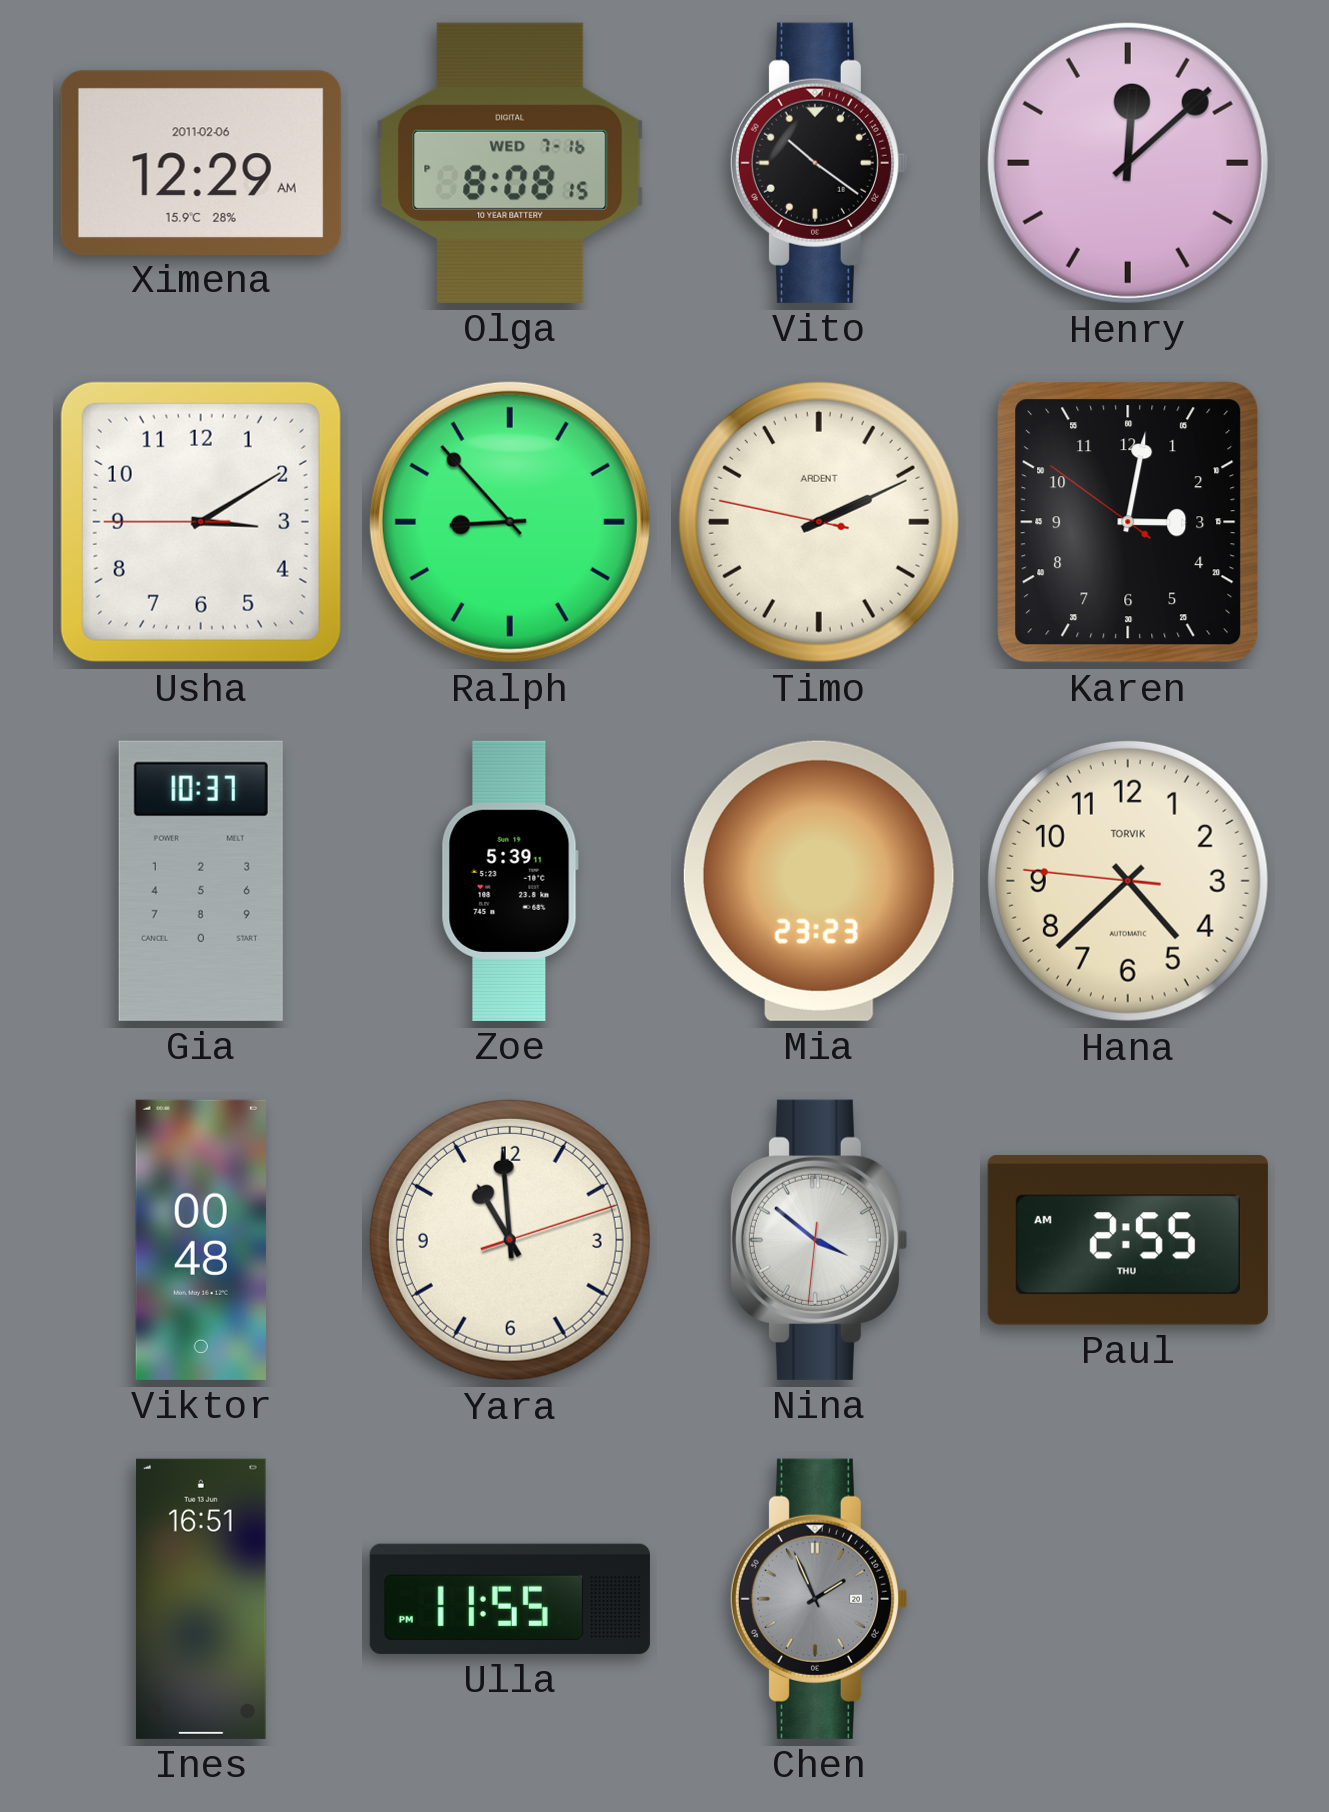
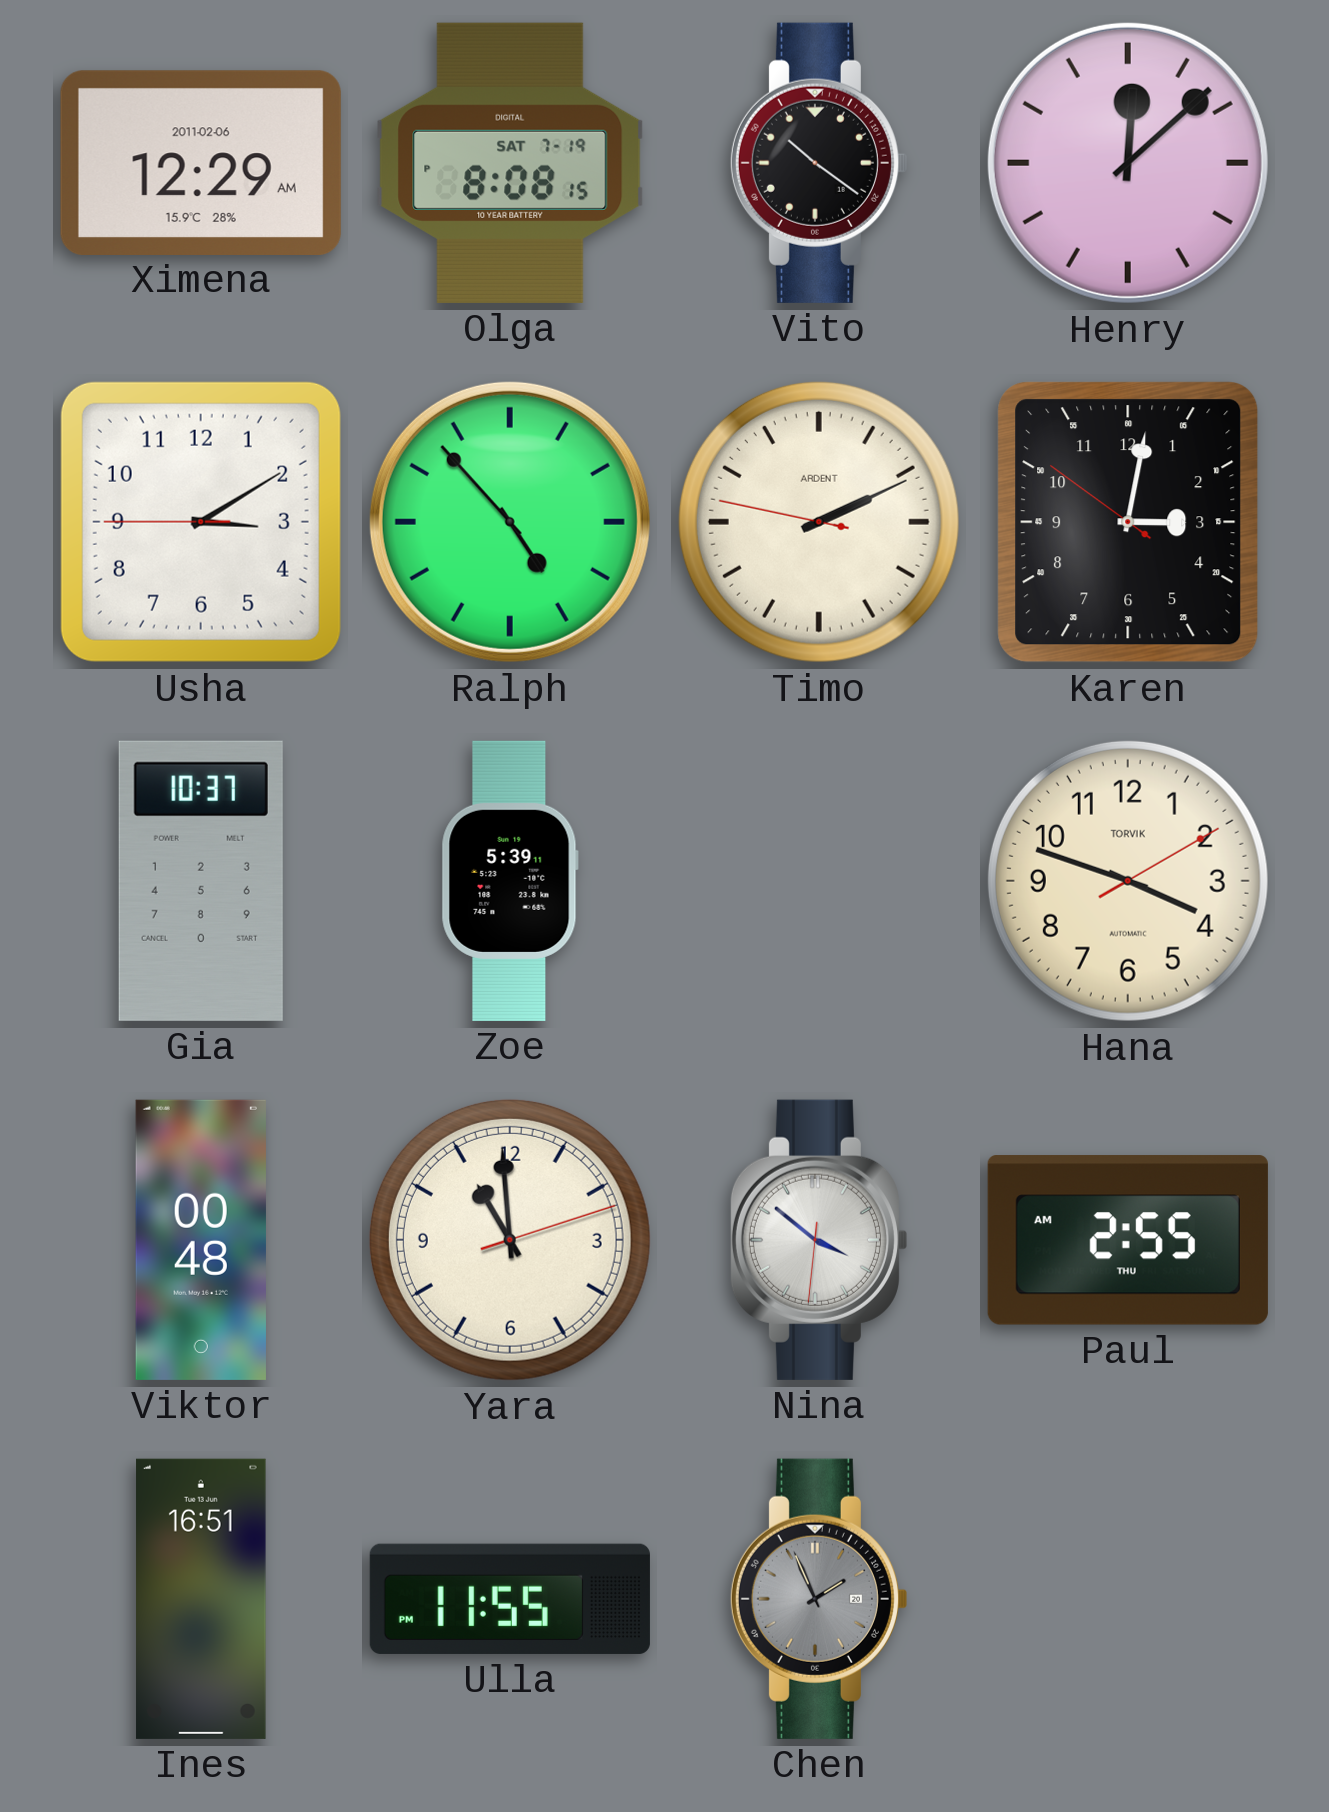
Olga date: WED 7-16 -> SAT 7-19 (510, 163)
Ralph: 8:53 -> 4:53 (510, 522)
Mia: 23:23 -> none (819, 881)
Hana: 4:37 -> 3:48 (1128, 881)
